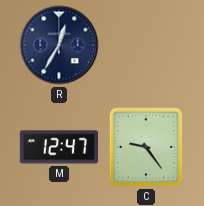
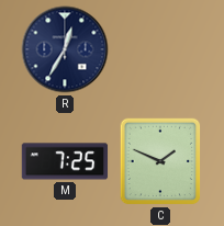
M: 12:47 -> 7:25 (65, 161)
C: 9:24 -> 1:49 (160, 161)
